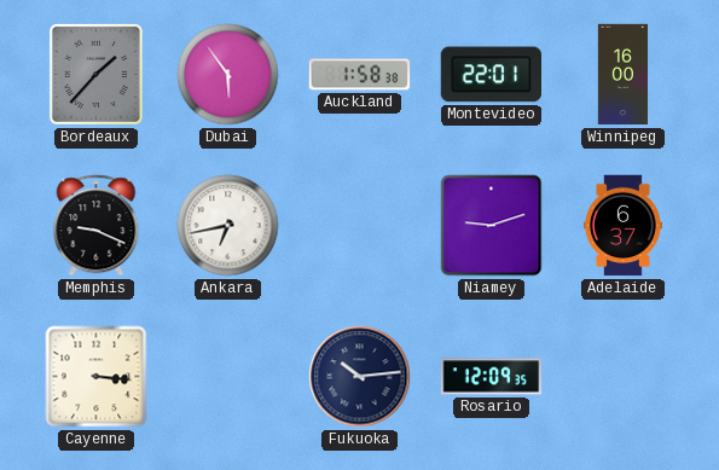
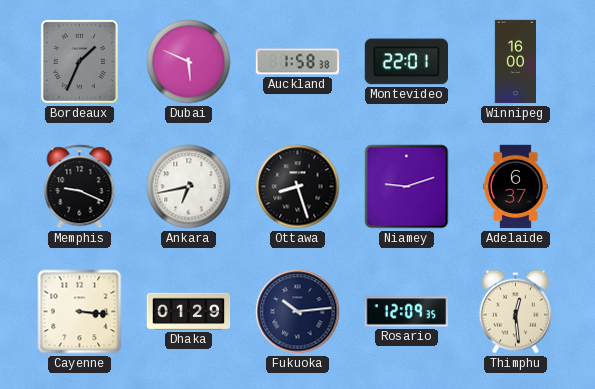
Bordeaux: 1:37 -> 1:34 (79, 61)
Dubai: 5:54 -> 5:49 (189, 62)
Ottawa: none -> 8:27 (298, 187)
Dhaka: none -> 01:29 (189, 311)
Thimphu: none -> 12:29 (515, 312)
